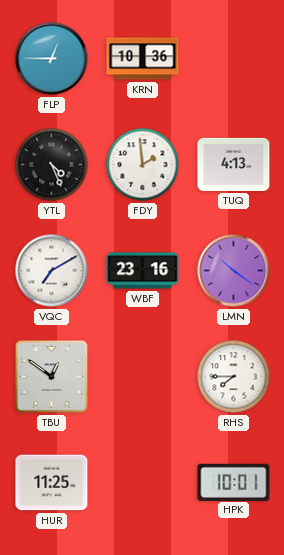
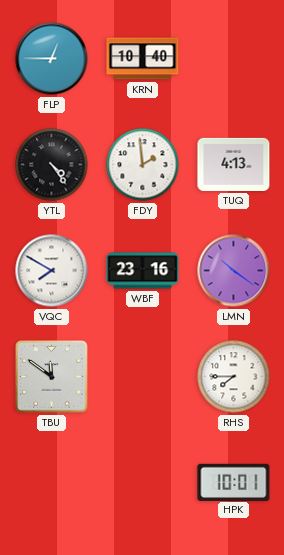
KRN: 10:36 -> 10:40 (143, 59)
YTL: 4:26 -> 4:24 (52, 165)
VQC: 7:10 -> 7:50 (52, 271)
TBU: 12:51 -> 11:51 (52, 377)
HUR: 11:25 -> none (52, 483)
